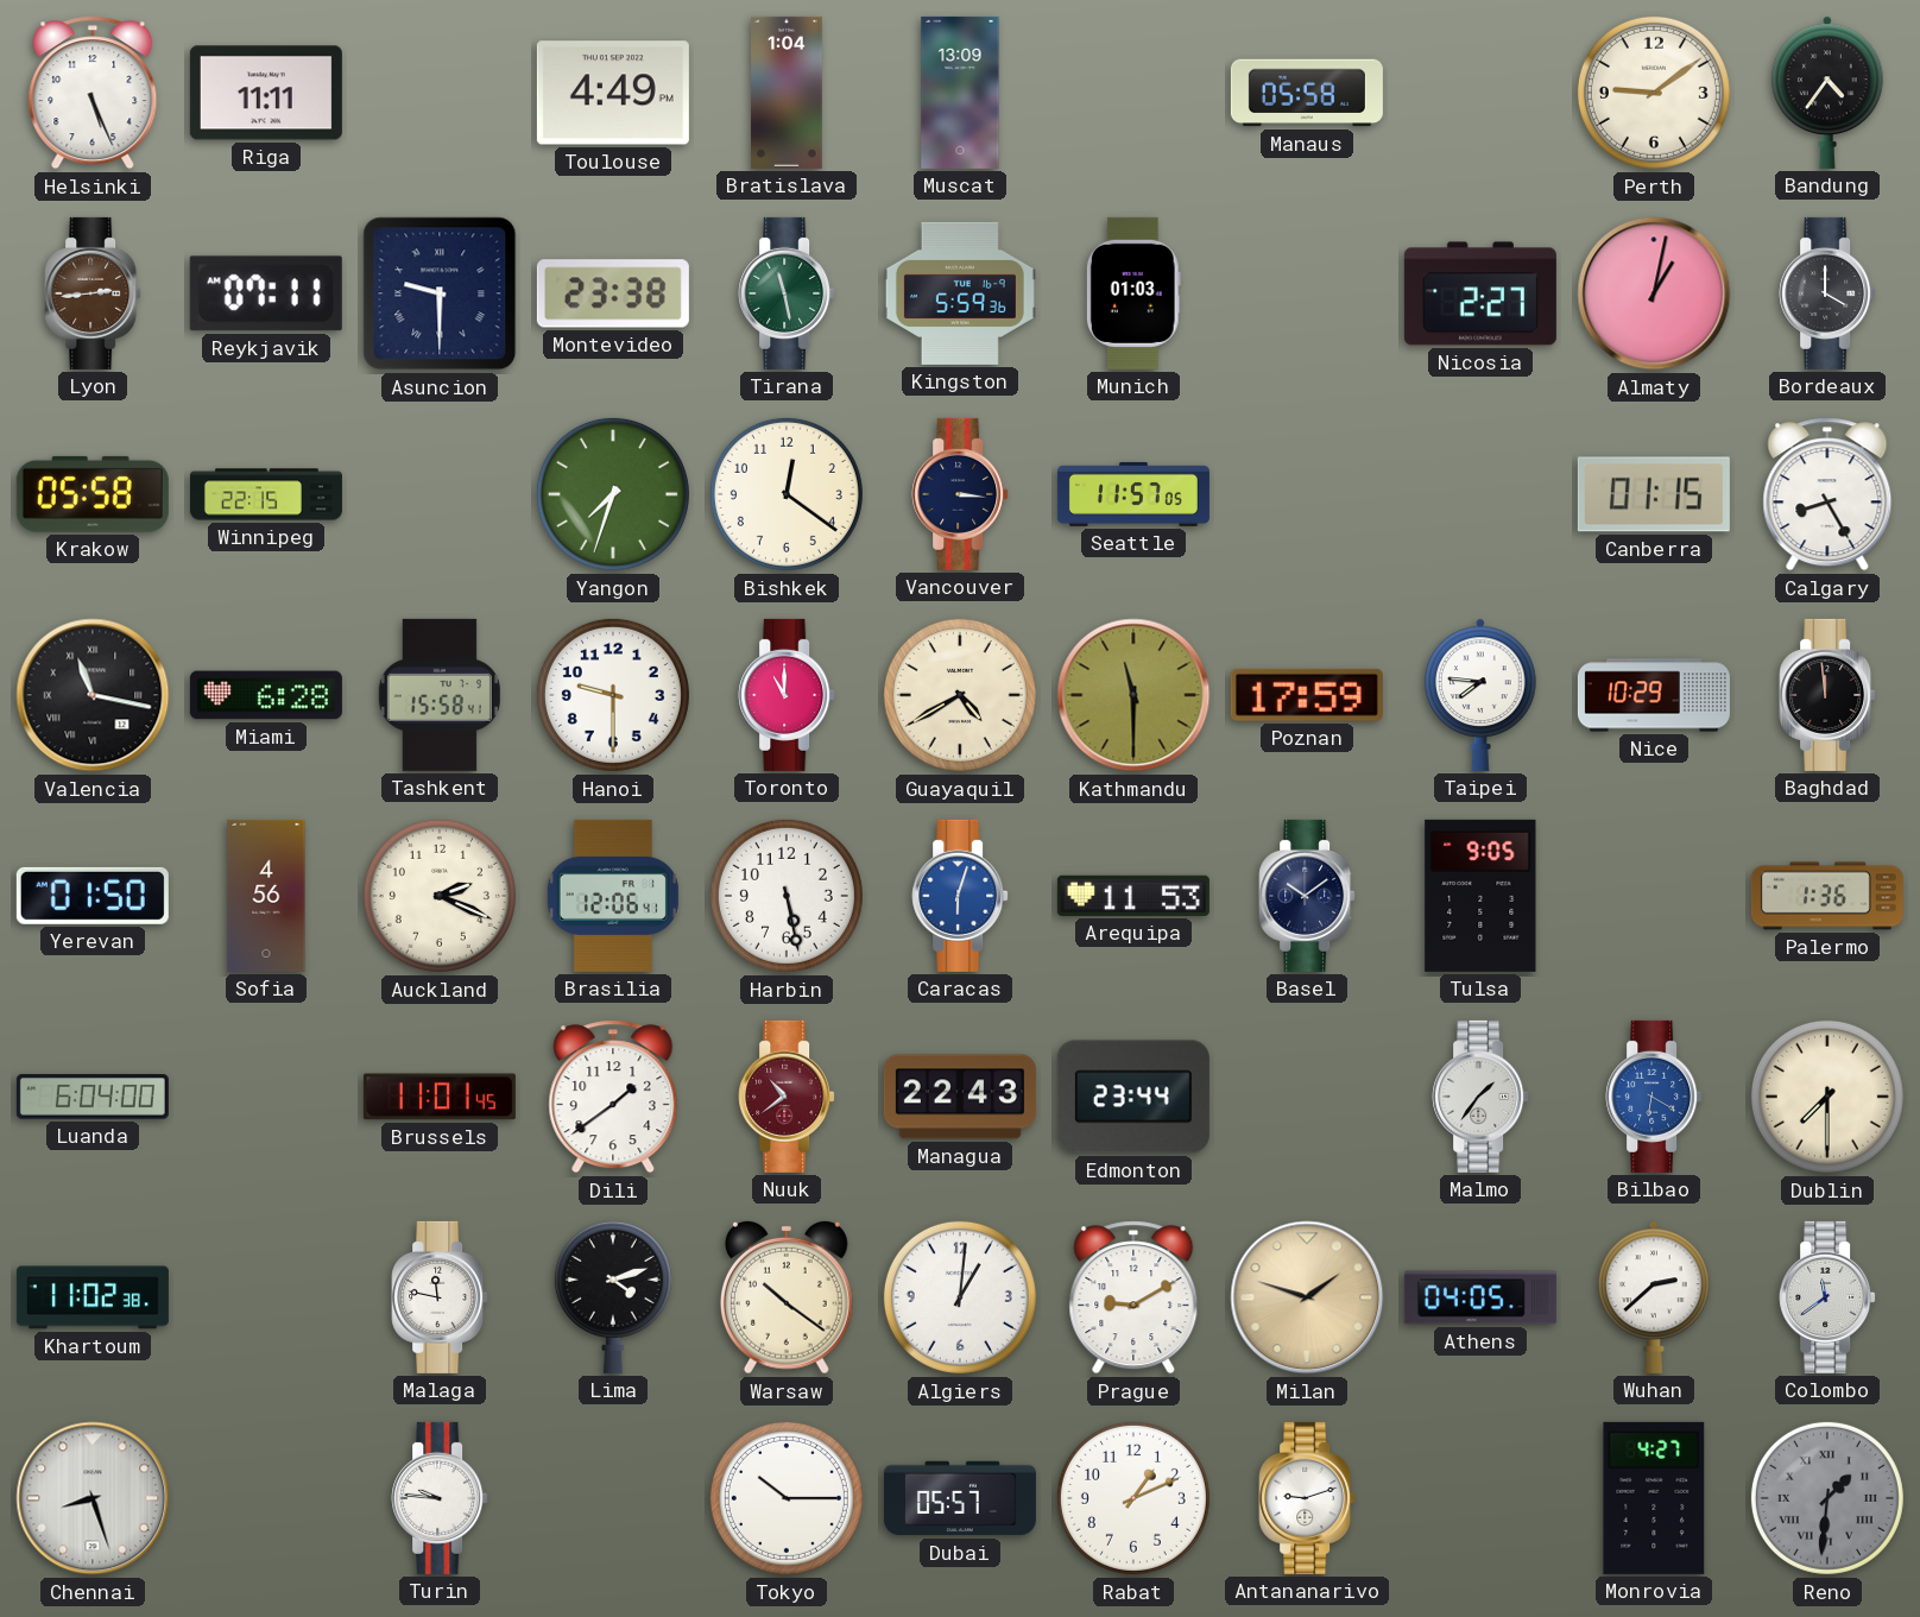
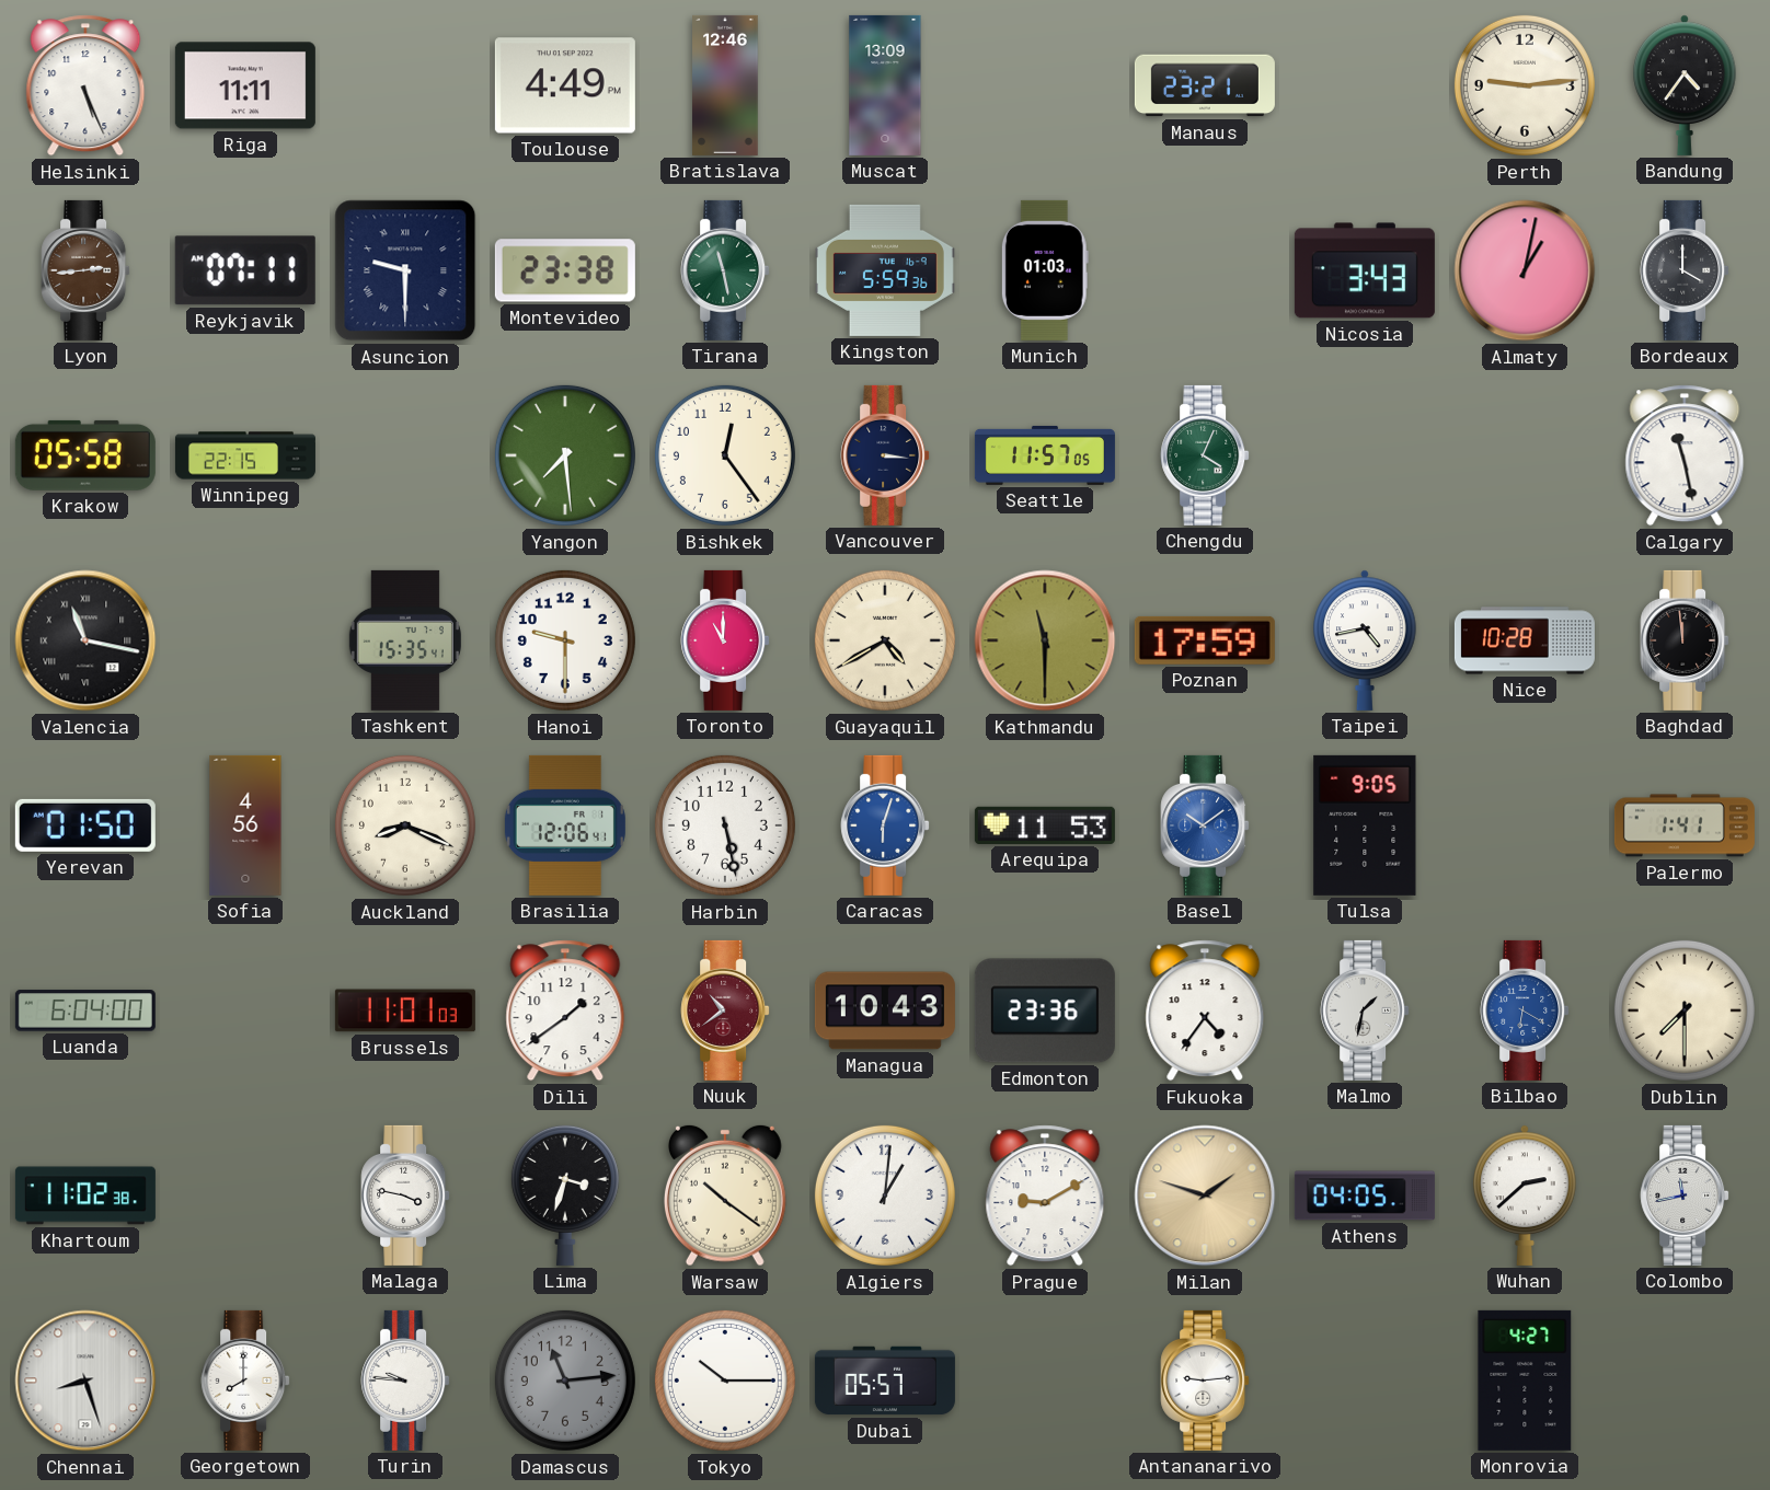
Bratislava: 1:04 -> 12:46 (725, 85)
Manaus: 05:58 -> 23:21 (1205, 85)
Perth: 9:09 -> 9:14 (1525, 85)
Nicosia: 2:27 -> 3:43 (1365, 270)
Yangon: 7:33 -> 7:29 (565, 455)
Bishkek: 12:21 -> 12:24 (725, 455)
Chengdu: none -> 4:04 (1205, 455)
Canberra: 01:15 -> none (1654, 494)
Calgary: 8:25 -> 11:28 (1685, 455)
Miami: 6:28 -> none (266, 695)
Tashkent: 15:58 -> 15:35 (405, 640)
Taipei: 7:46 -> 4:43 (1365, 640)
Nice: 10:29 -> 10:28 (1525, 640)
Auckland: 2:19 -> 8:19 (405, 825)
Basel dial: navy -> blue (1205, 825)
Palermo: 1:36 -> 1:41 (1685, 825)
Brussels: 11:01:45 -> 11:01:03 (405, 1010)
Managua: 22:43 -> 10:43 (885, 1010)
Edmonton: 23:44 -> 23:36 (1045, 1010)
Fukuoka: none -> 4:36 (1205, 1010)
Malmo: 1:36 -> 1:32 (1365, 1010)
Malaga: 11:47 -> 3:47 (405, 1196)
Lima: 4:12 -> 3:33 (565, 1194)
Colombo: 11:39 -> 11:43 (1685, 1196)
Georgetown: none -> 8:00 (245, 1381)
Damascus: none -> 11:14 (565, 1381)
Rabat: 1:11 -> none (1133, 1498)
Antananarivo: 9:12 -> 9:14 (1205, 1381)
Reno: 1:31 -> none (1827, 1498)
